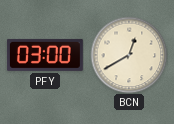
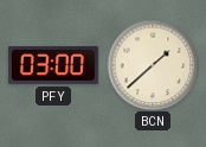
BCN: 12:40 -> 1:38 (153, 65)
